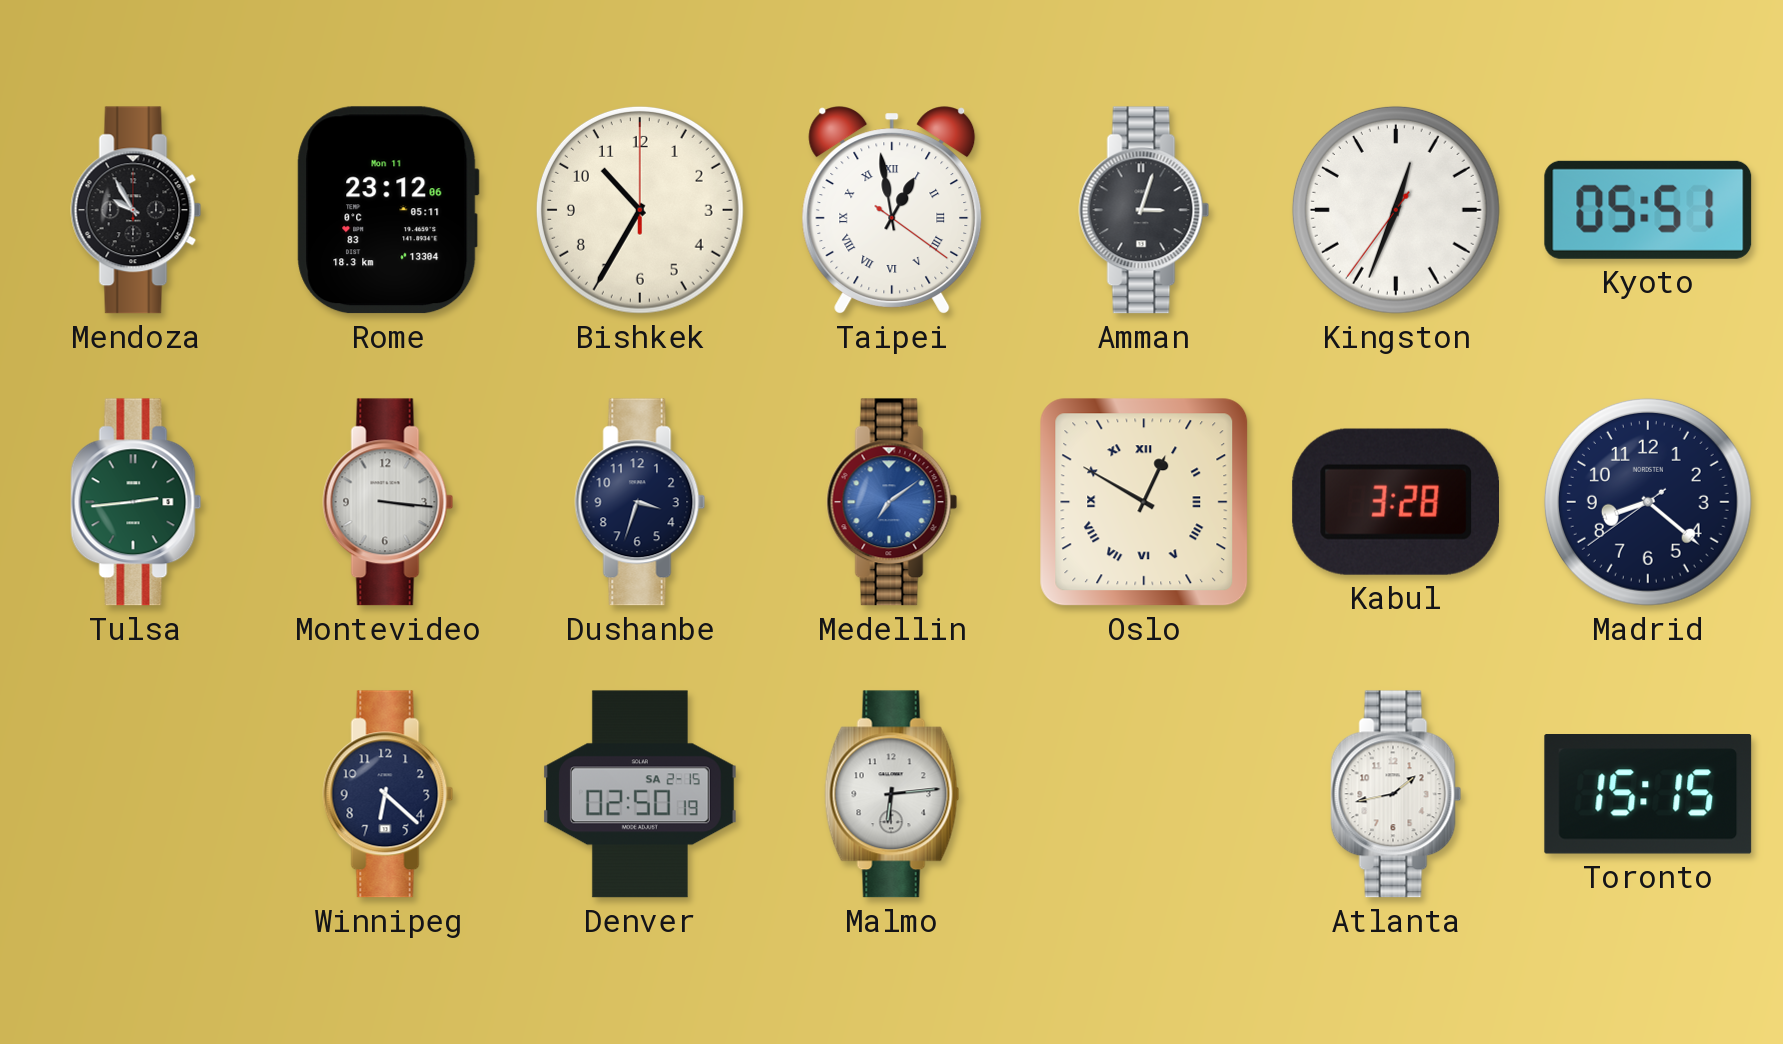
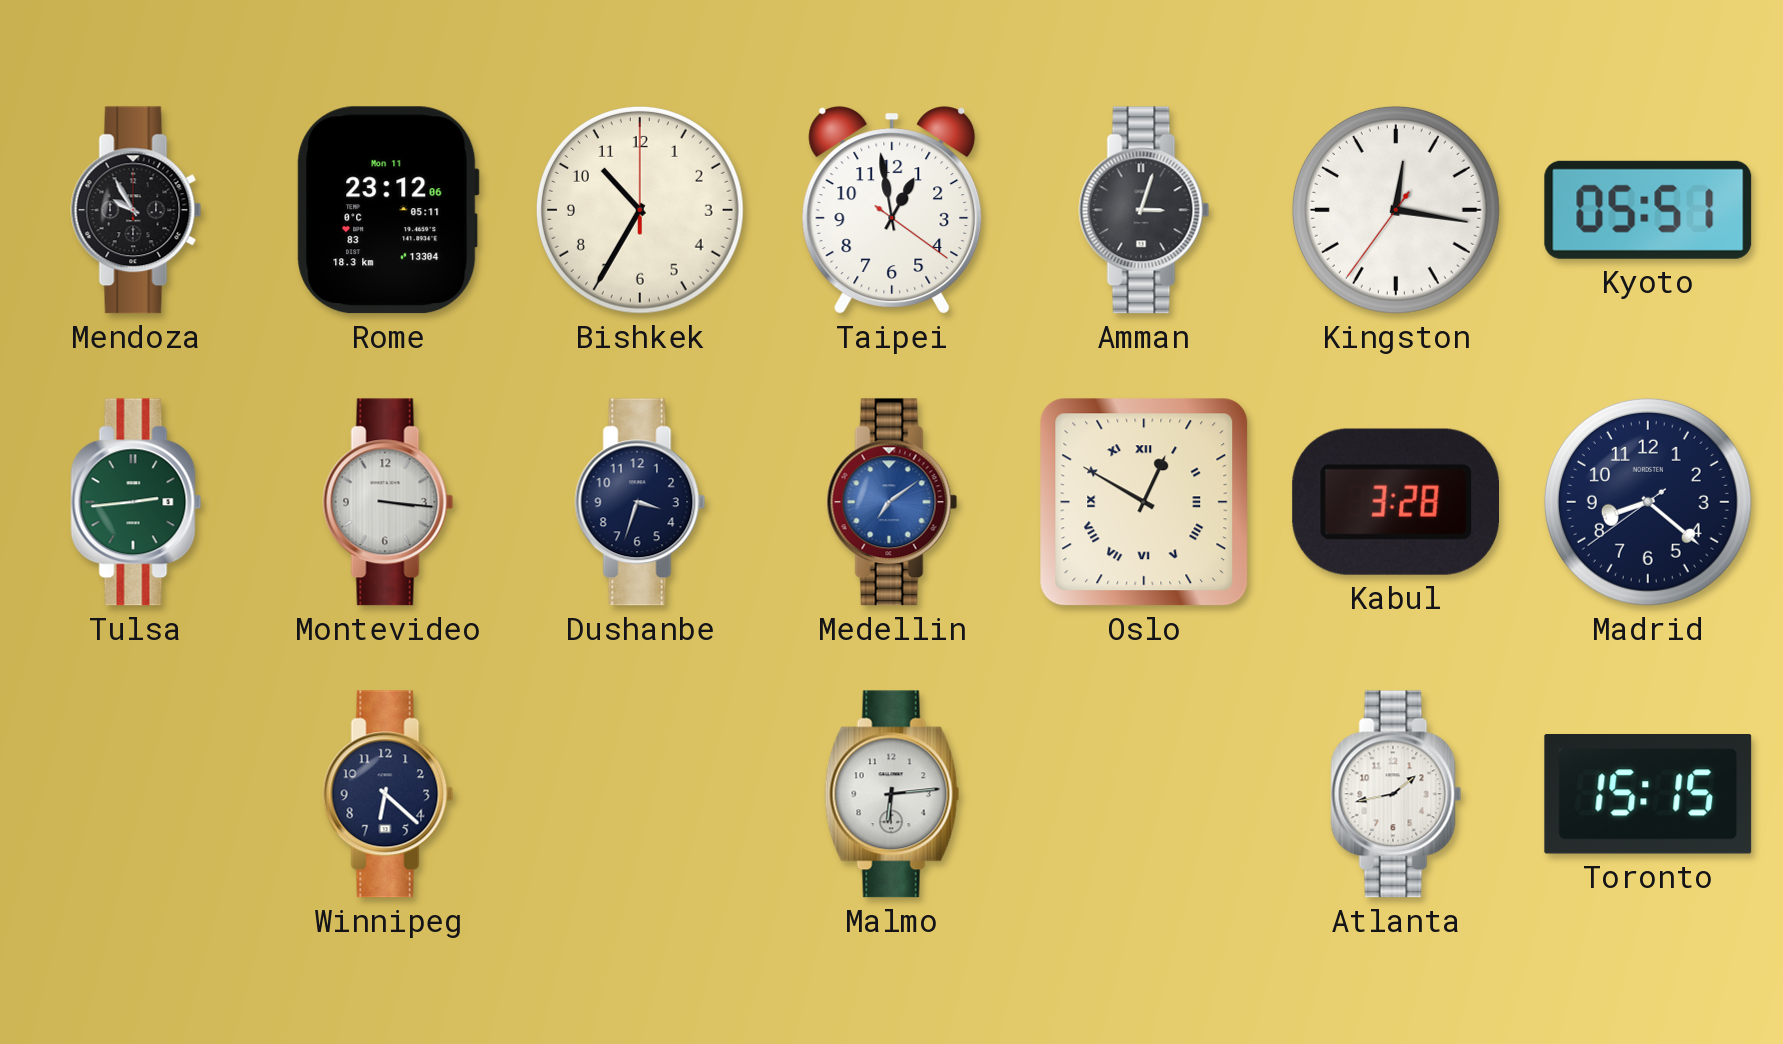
Taipei numerals: Roman -> Arabic (892, 210)
Kingston: 12:33 -> 12:16 (1396, 210)
Denver: 02:50 -> none (641, 794)
